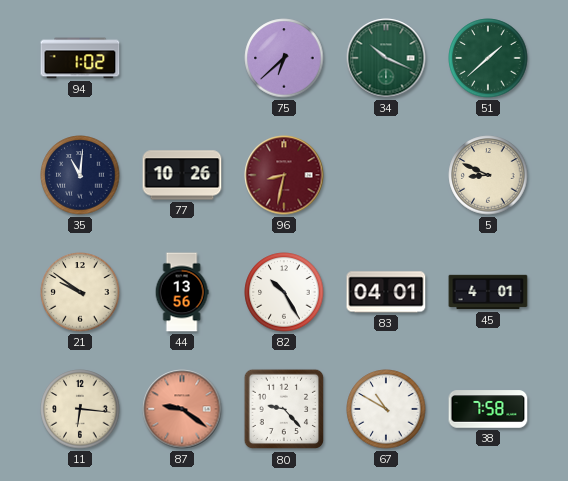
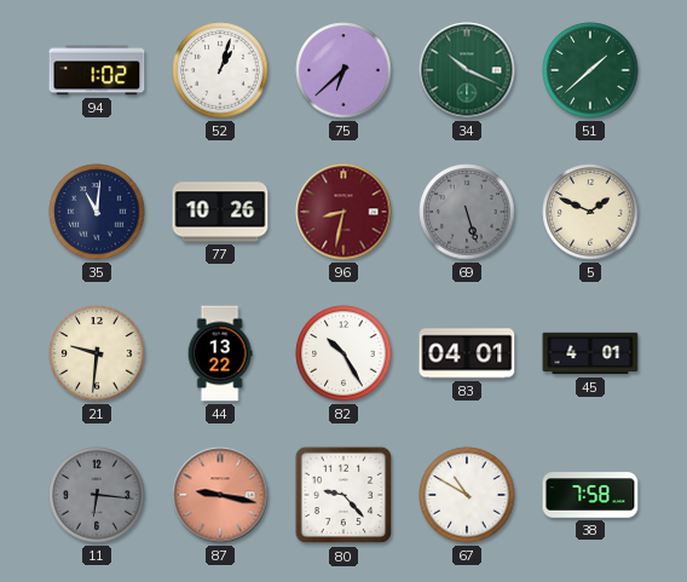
52: none -> 1:03 (220, 70)
69: none -> 5:27 (467, 212)
5: 8:49 -> 1:49 (590, 212)
21: 9:51 -> 9:31 (97, 353)
44: 13:56 -> 13:22 (220, 353)
11 dial: cream -> grey (97, 495)
87: 9:21 -> 9:17 (220, 495)
